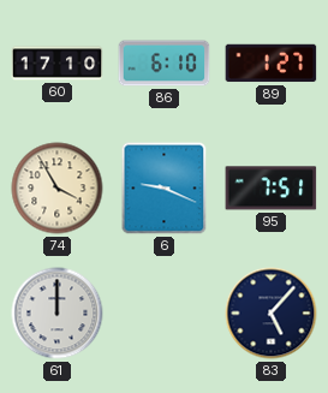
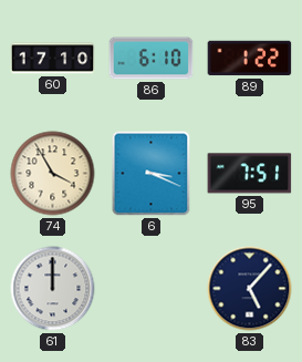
89: 1:27 -> 1:22 (250, 59)
6: 9:19 -> 3:19 (152, 174)
